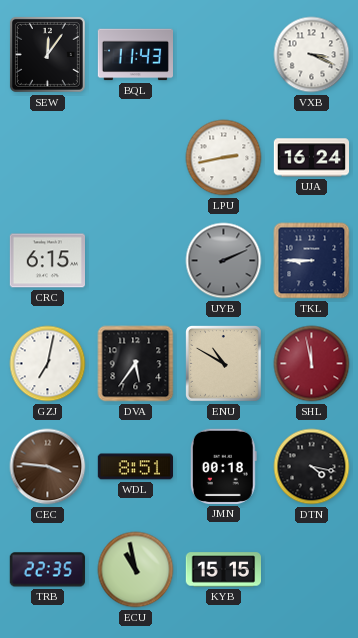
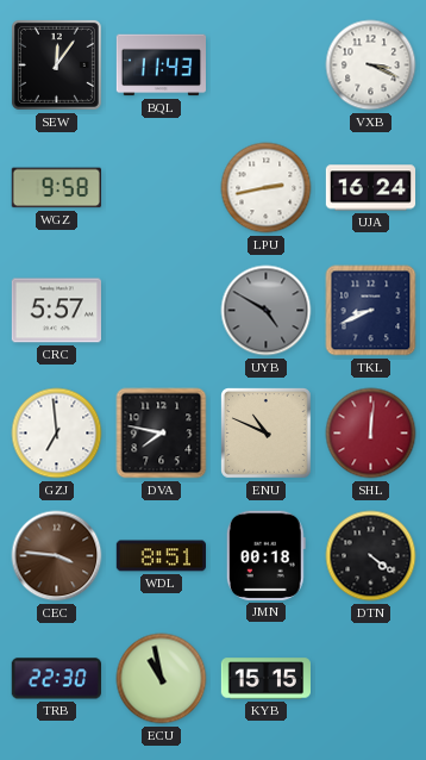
WGZ: none -> 9:58 (56, 188)
CRC: 6:15 -> 5:57 (56, 311)
UYB: 2:11 -> 4:50 (267, 311)
TKL: 8:45 -> 8:41 (371, 311)
GZJ: 7:02 -> 6:59 (57, 434)
DVA: 5:36 -> 7:47 (162, 434)
ENU: 10:50 -> 10:49 (267, 434)
SHL: 11:58 -> 12:01 (371, 434)
DTN: 4:17 -> 4:21 (371, 556)
TRB: 22:35 -> 22:30 (56, 679)
